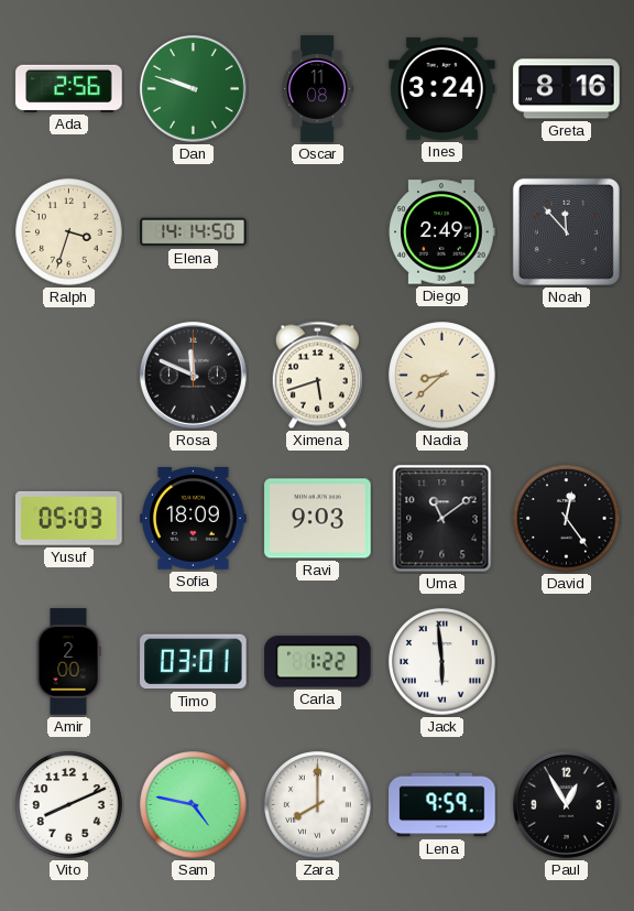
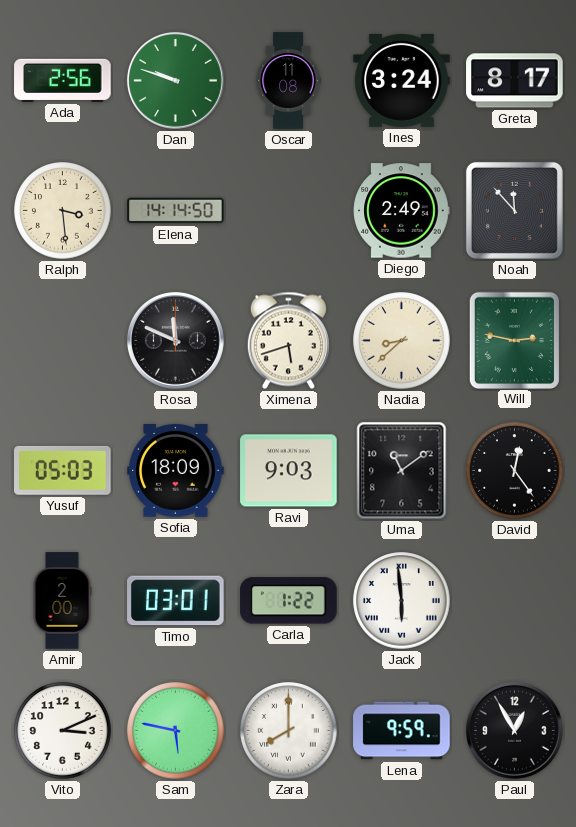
Greta: 8:16 -> 8:17 (515, 81)
Ralph: 3:33 -> 3:29 (63, 211)
Will: none -> 2:47 (514, 340)
Vito: 8:11 -> 3:11 (63, 731)
Sam: 4:47 -> 5:47 (176, 731)
